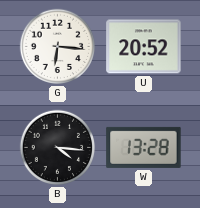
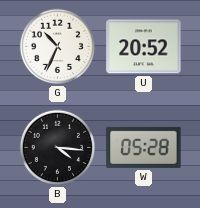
G: 6:16 -> 10:34 (58, 47)
W: 13:28 -> 05:28 (144, 147)
